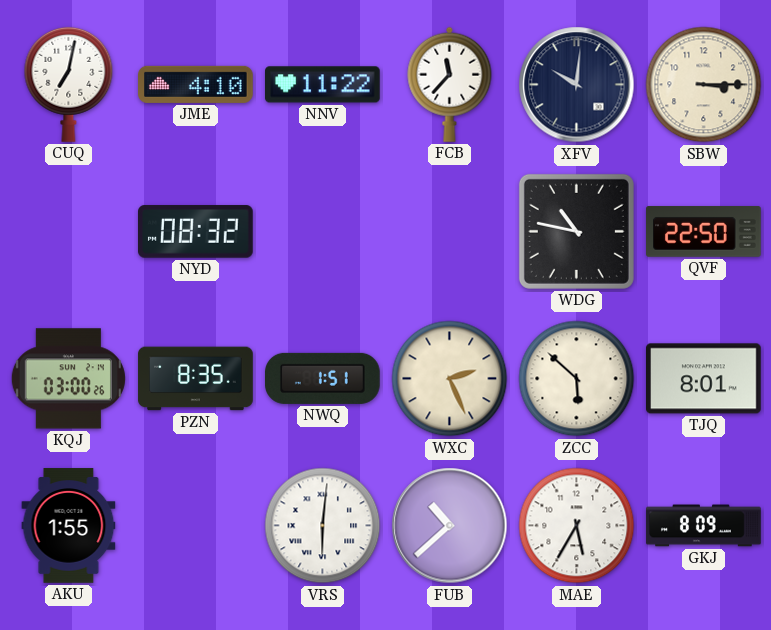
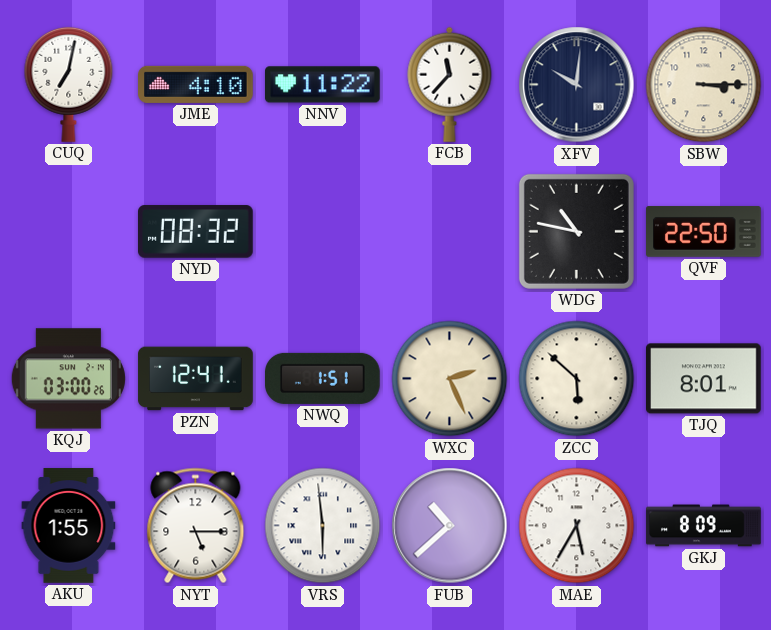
PZN: 8:35 -> 12:41 (196, 379)
NYT: none -> 5:15 (196, 526)
VRS: 6:01 -> 5:59 (323, 526)
